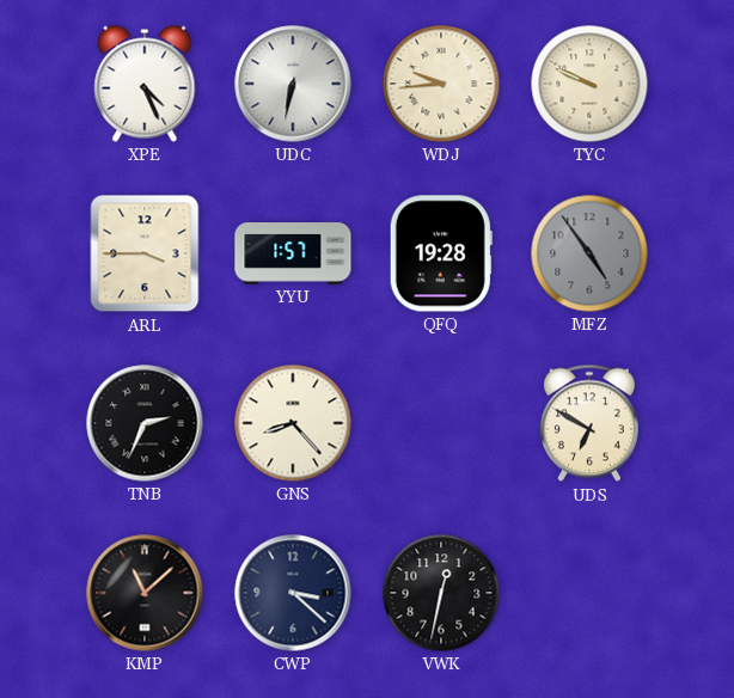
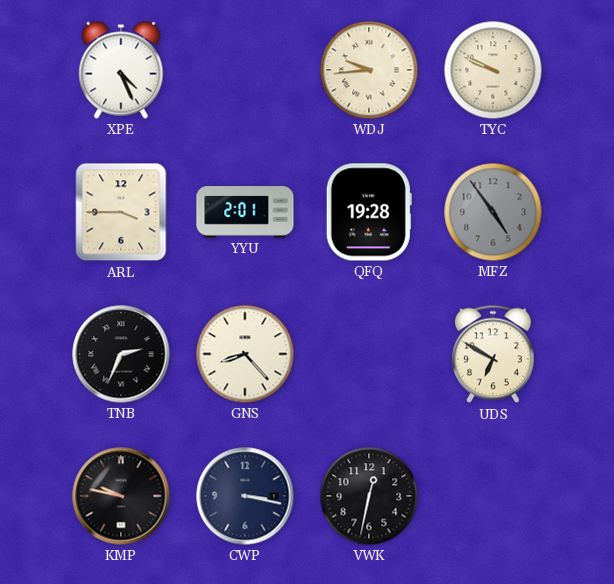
UDC: 6:32 -> none (293, 84)
YYU: 1:57 -> 2:01 (245, 212)
KMP: 11:08 -> 9:47 (121, 496)
CWP: 3:22 -> 3:17 (245, 496)
